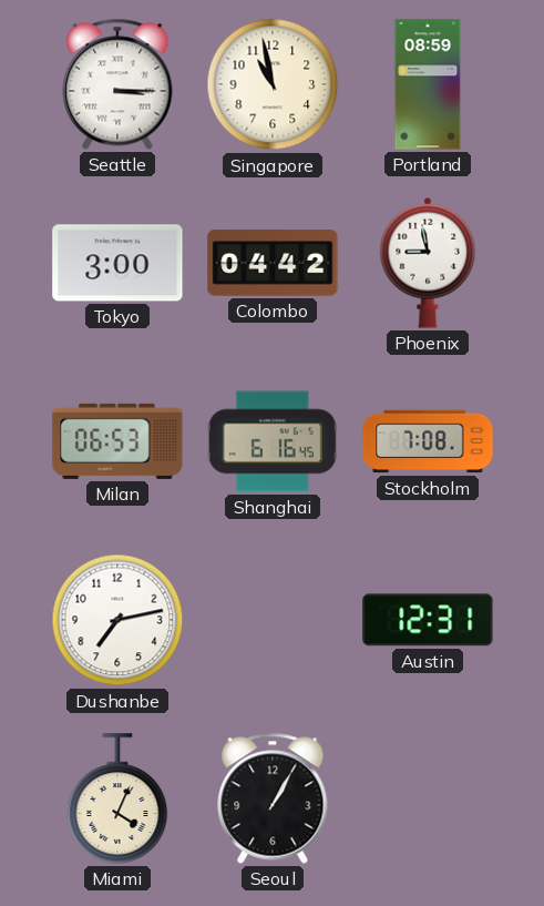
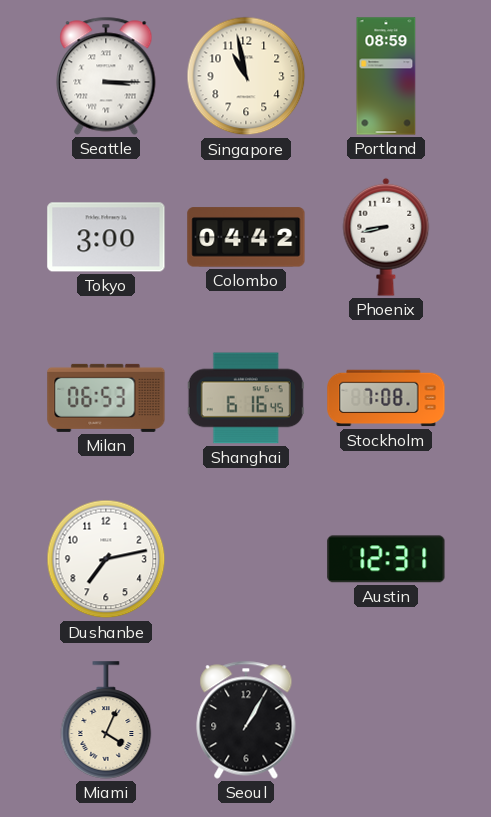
Phoenix: 8:58 -> 8:43 (386, 237)
